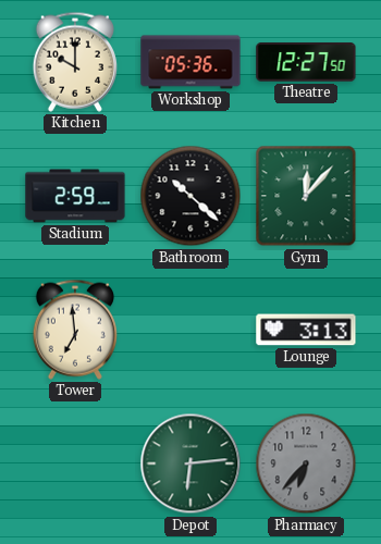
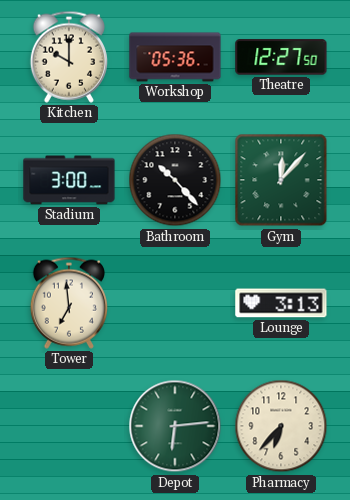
Stadium: 2:59 -> 3:00 (69, 180)
Bathroom: 10:22 -> 10:23 (175, 180)
Pharmacy dial: grey -> cream (281, 426)
